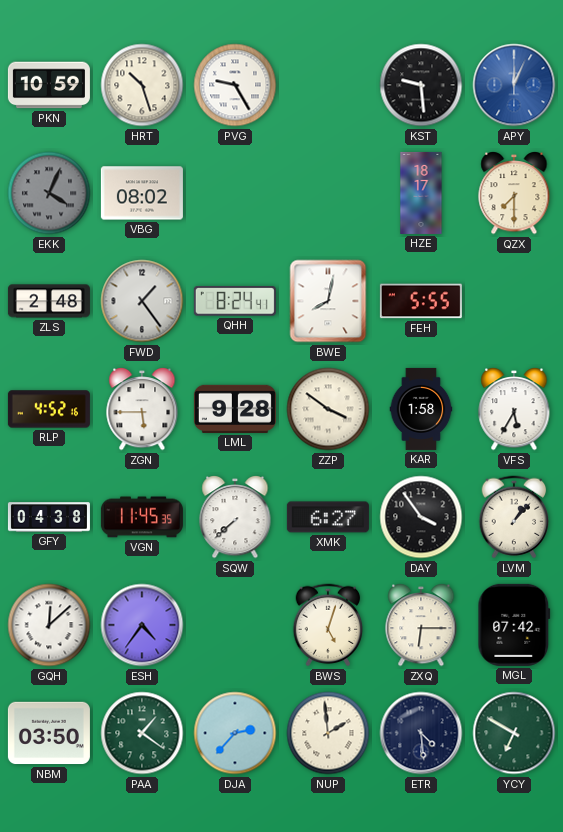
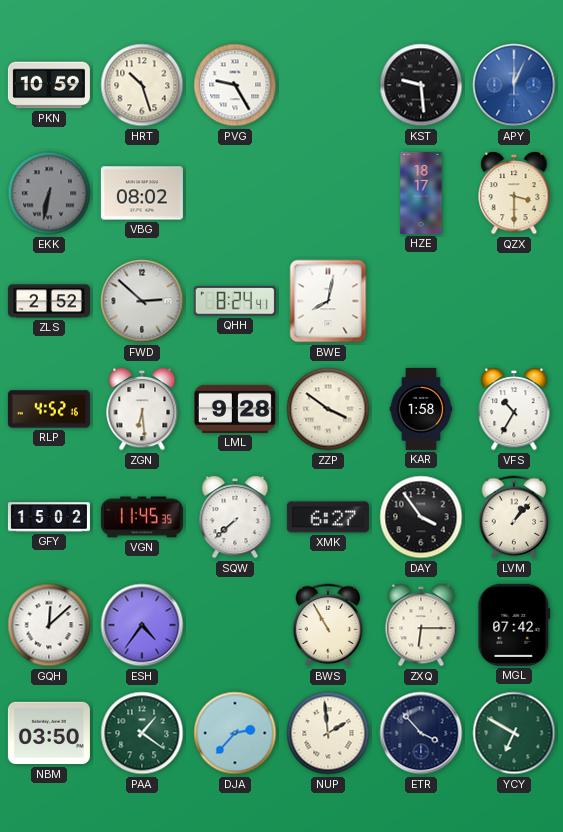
EKK: 4:04 -> 6:32 (49, 193)
QZX: 7:30 -> 3:30 (514, 194)
ZLS: 2:48 -> 2:52 (49, 301)
FWD: 1:24 -> 2:52 (142, 301)
FEH: 5:55 -> none (421, 301)
ZGN: 5:45 -> 6:29 (142, 410)
VFS: 5:35 -> 10:35 (514, 410)
GFY: 04:38 -> 15:02 (49, 517)
BWS: 5:03 -> 10:55 (328, 625)
ETR: 4:29 -> 3:53 (421, 733)
